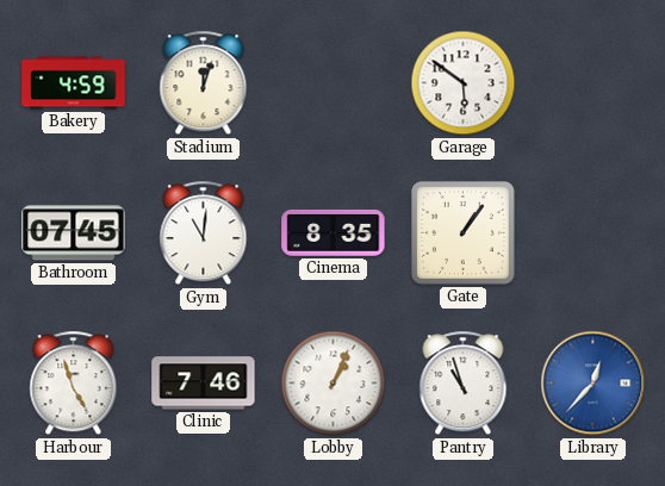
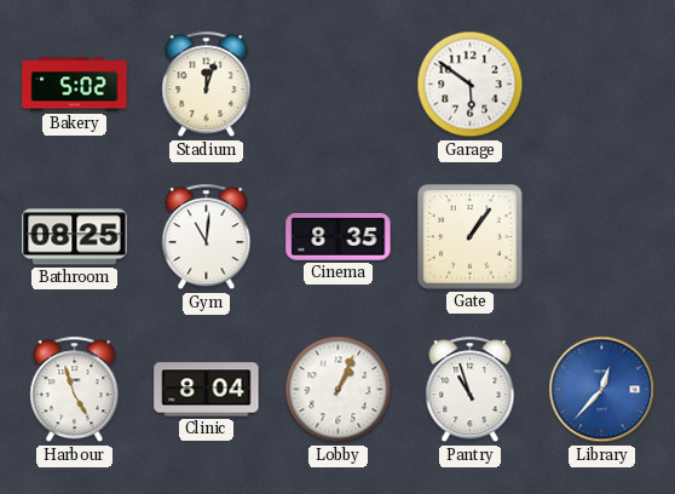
Bakery: 4:59 -> 5:02 (75, 85)
Bathroom: 07:45 -> 08:25 (75, 237)
Clinic: 7:46 -> 8:04 (207, 390)
